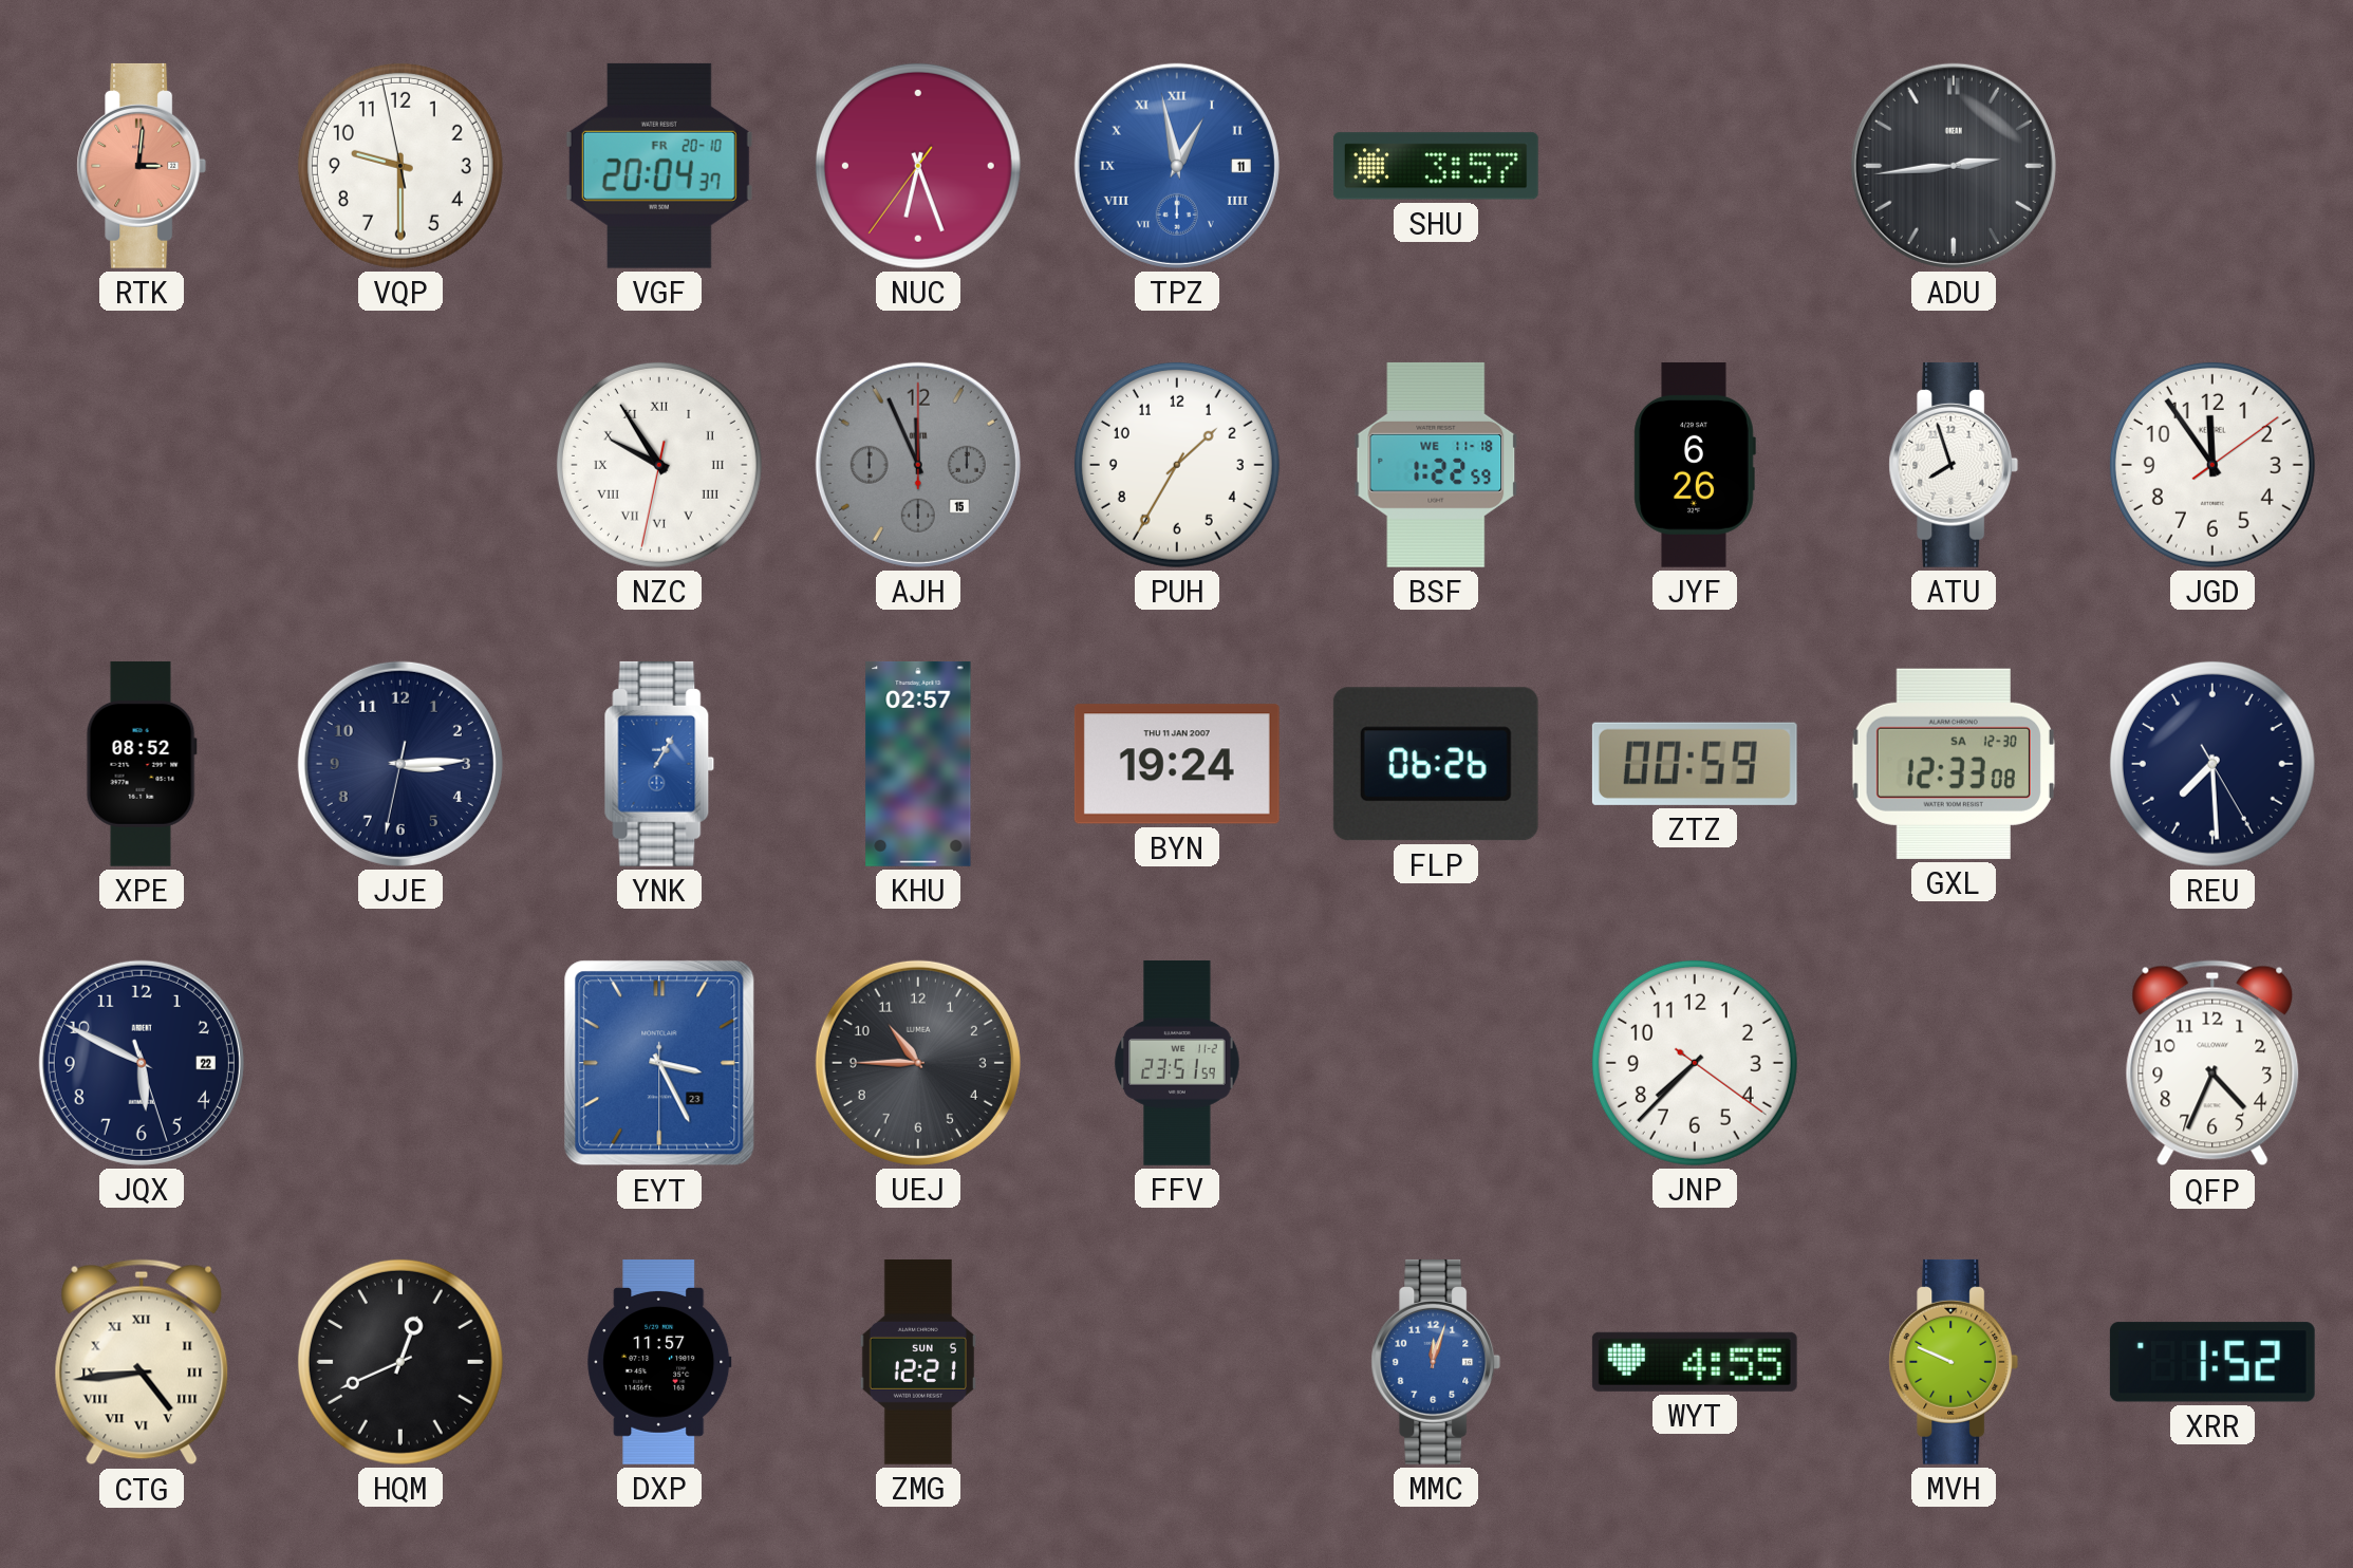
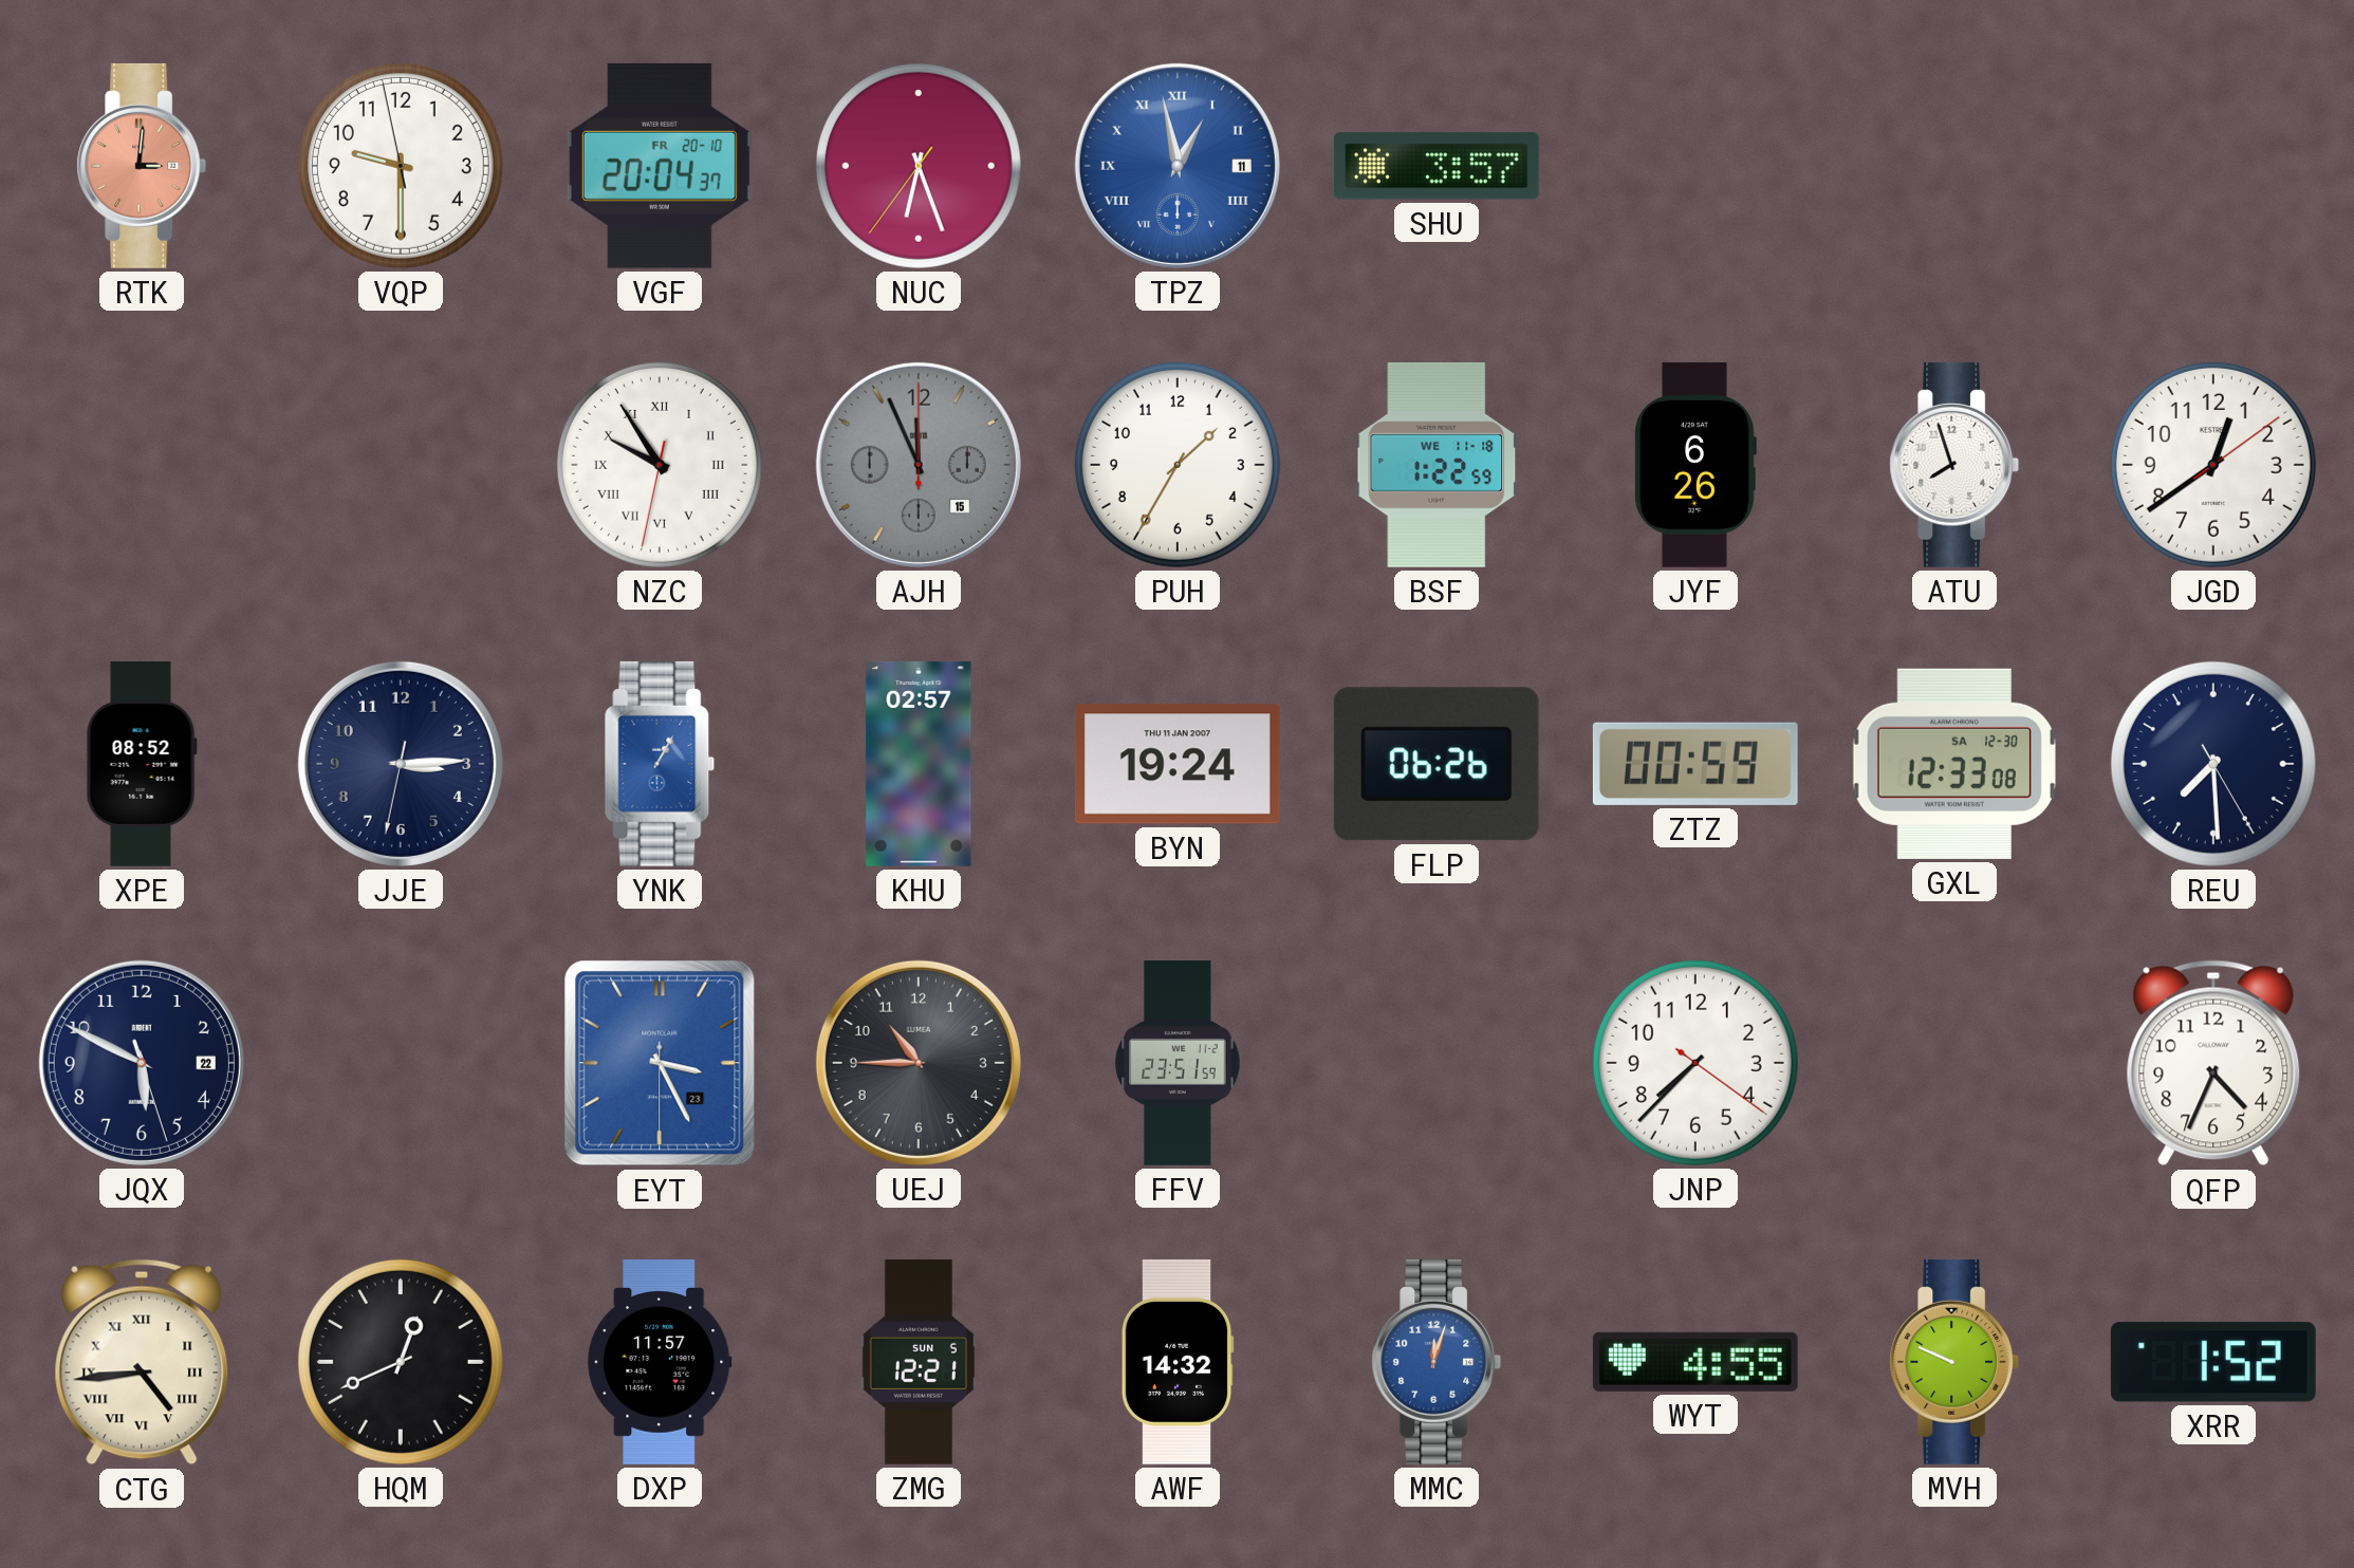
ADU: 2:44 -> none (1954, 166)
JGD: 11:54 -> 12:39 (2213, 465)
AWF: none -> 14:32 (1178, 1362)
